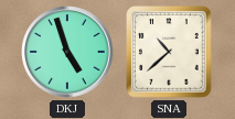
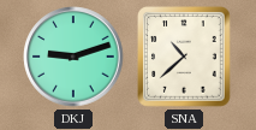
DKJ: 4:57 -> 9:12 (73, 57)
